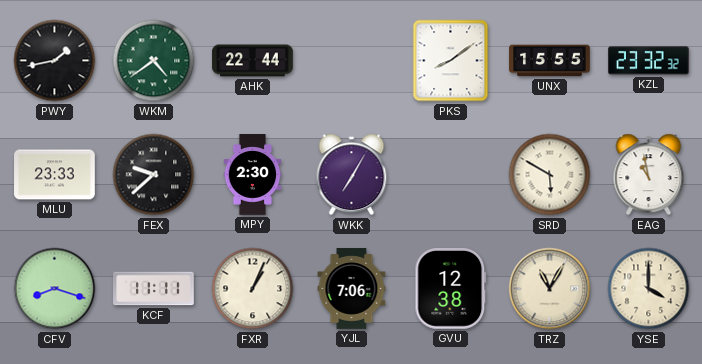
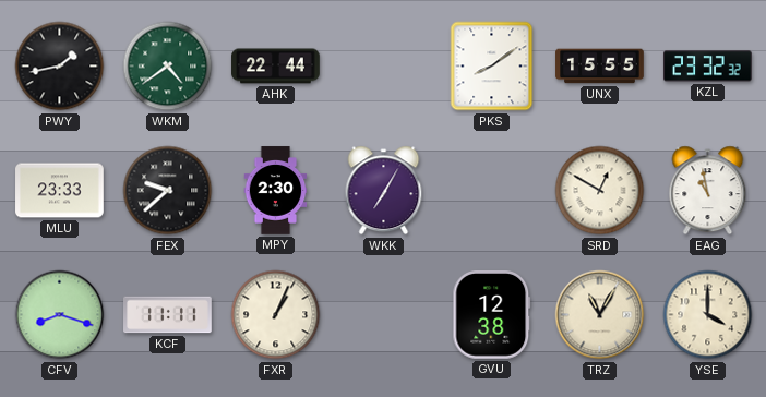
SRD: 5:50 -> 12:50 (600, 191)
YJL: 7:06 -> none (352, 289)
